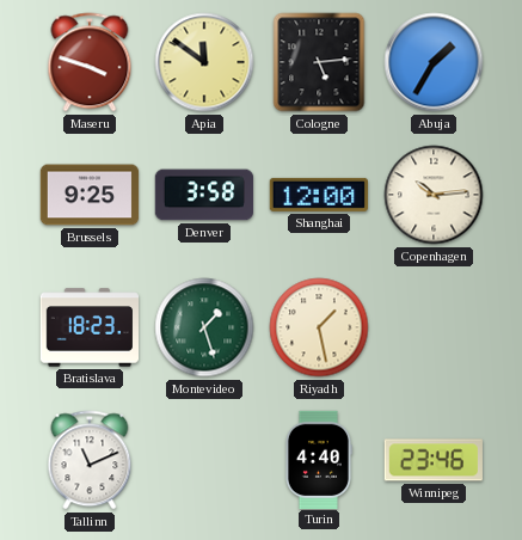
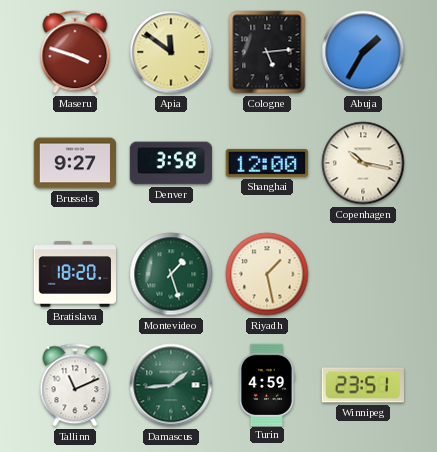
Brussels: 9:25 -> 9:27 (75, 163)
Copenhagen: 10:14 -> 10:17 (363, 163)
Bratislava: 18:23 -> 18:20 (75, 274)
Damascus: none -> 1:44 (171, 385)
Turin: 4:40 -> 4:59 (266, 384)
Winnipeg: 23:46 -> 23:51 (363, 385)
